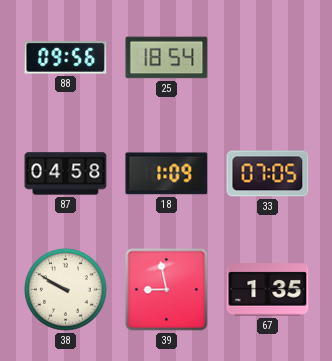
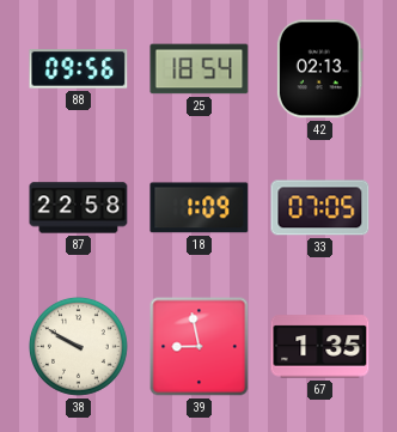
42: none -> 02:13 (319, 69)
87: 04:58 -> 22:58 (79, 208)
